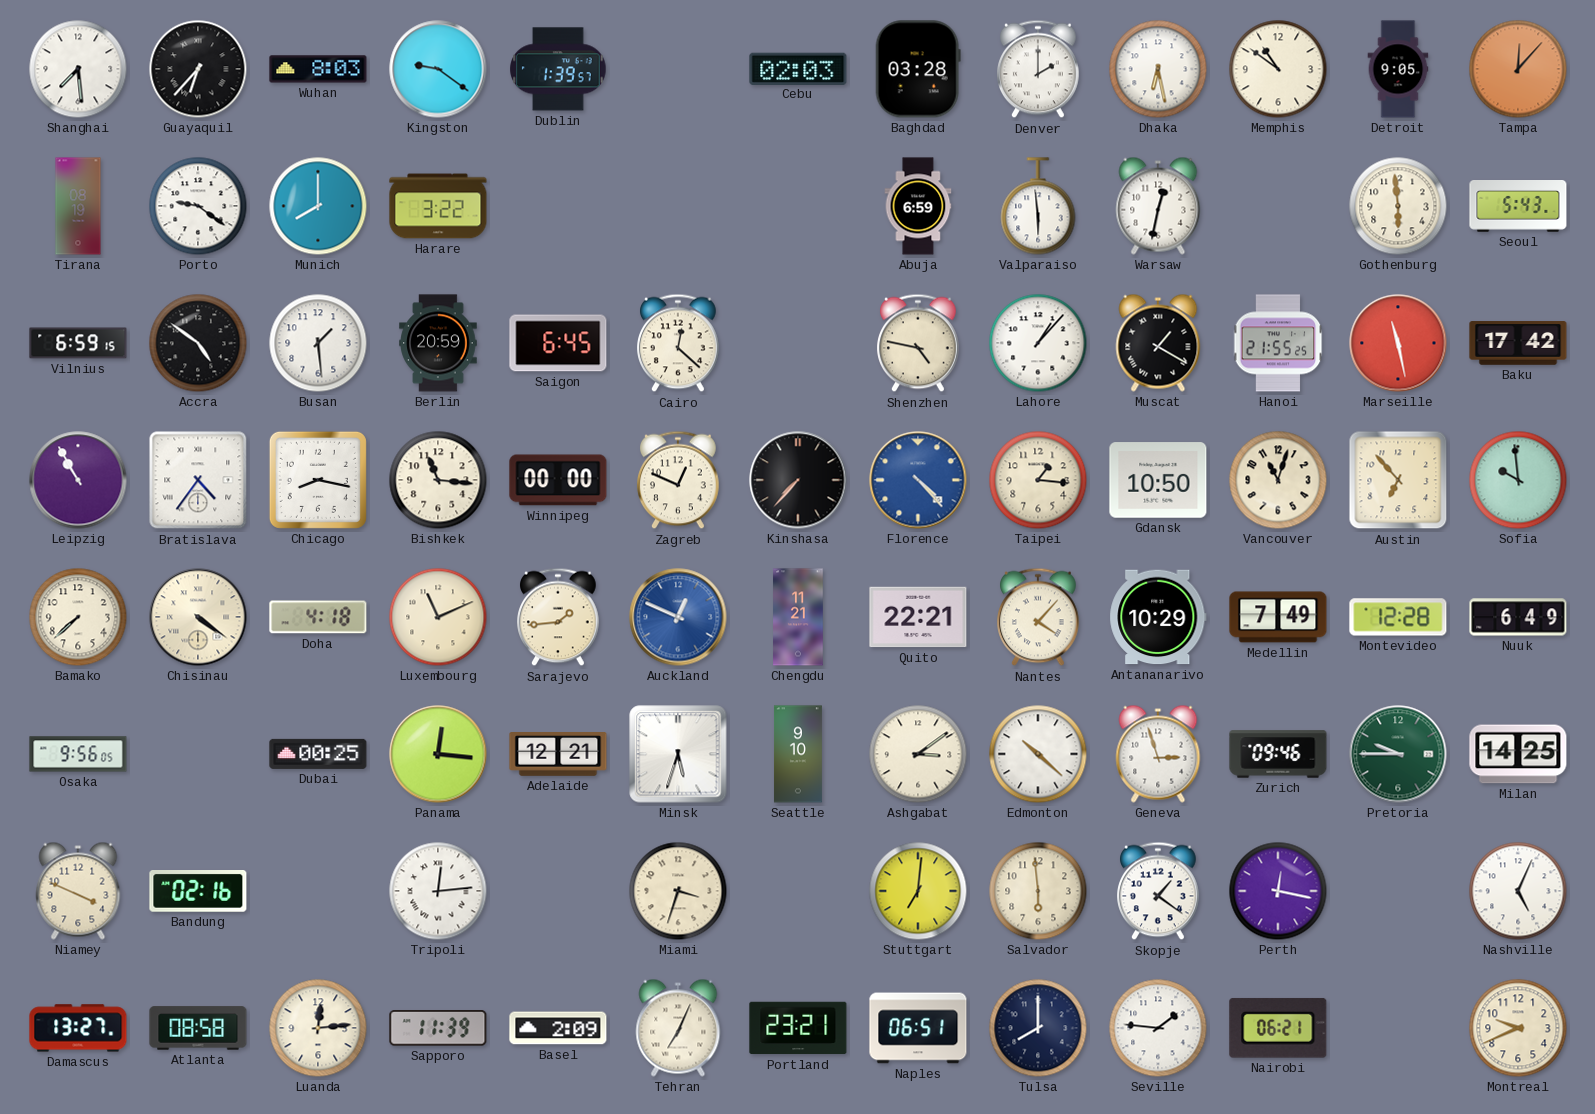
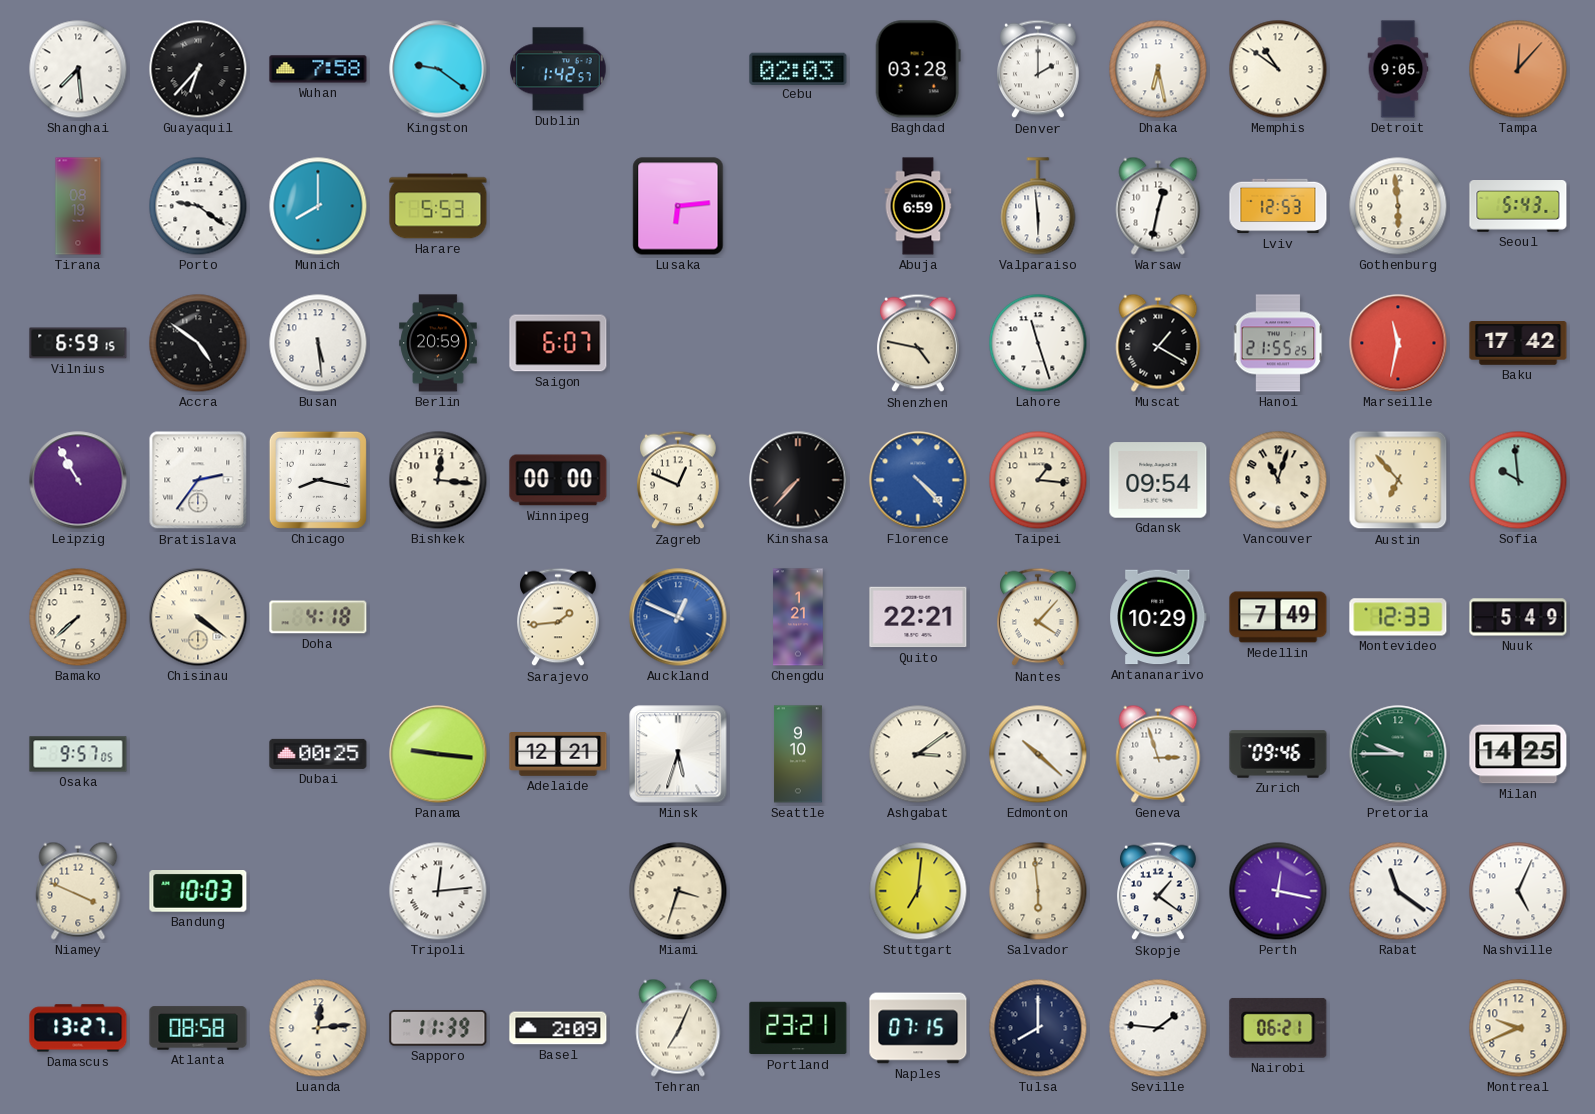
Wuhan: 8:03 -> 7:58 (318, 69)
Dublin: 1:39 -> 1:42 (558, 69)
Harare: 3:22 -> 5:53 (438, 206)
Lusaka: none -> 6:14 (678, 206)
Lviv: none -> 12:53 (1278, 206)
Busan: 1:29 -> 5:29 (318, 343)
Saigon: 6:45 -> 6:07 (558, 343)
Cairo: 12:22 -> none (679, 343)
Lahore: 1:07 -> 11:27 (1038, 343)
Marseille: 11:28 -> 11:32 (1398, 343)
Bratislava: 4:36 -> 2:36 (198, 480)
Bishkek: 11:16 -> 12:16 (438, 480)
Gdansk: 10:50 -> 09:54 (1158, 480)
Luxembourg: 11:11 -> none (438, 617)
Chengdu: 11:21 -> 1:21 (798, 617)
Montevideo: 12:28 -> 12:33 (1398, 617)
Nuuk: 6:49 -> 5:49 (1518, 617)
Osaka: 9:56 -> 9:57 (78, 754)
Panama: 12:16 -> 9:16 (438, 754)
Bandung: 02:16 -> 10:03 (198, 892)
Rabat: none -> 11:21 (1398, 891)
Naples: 06:51 -> 07:15 (918, 1028)
